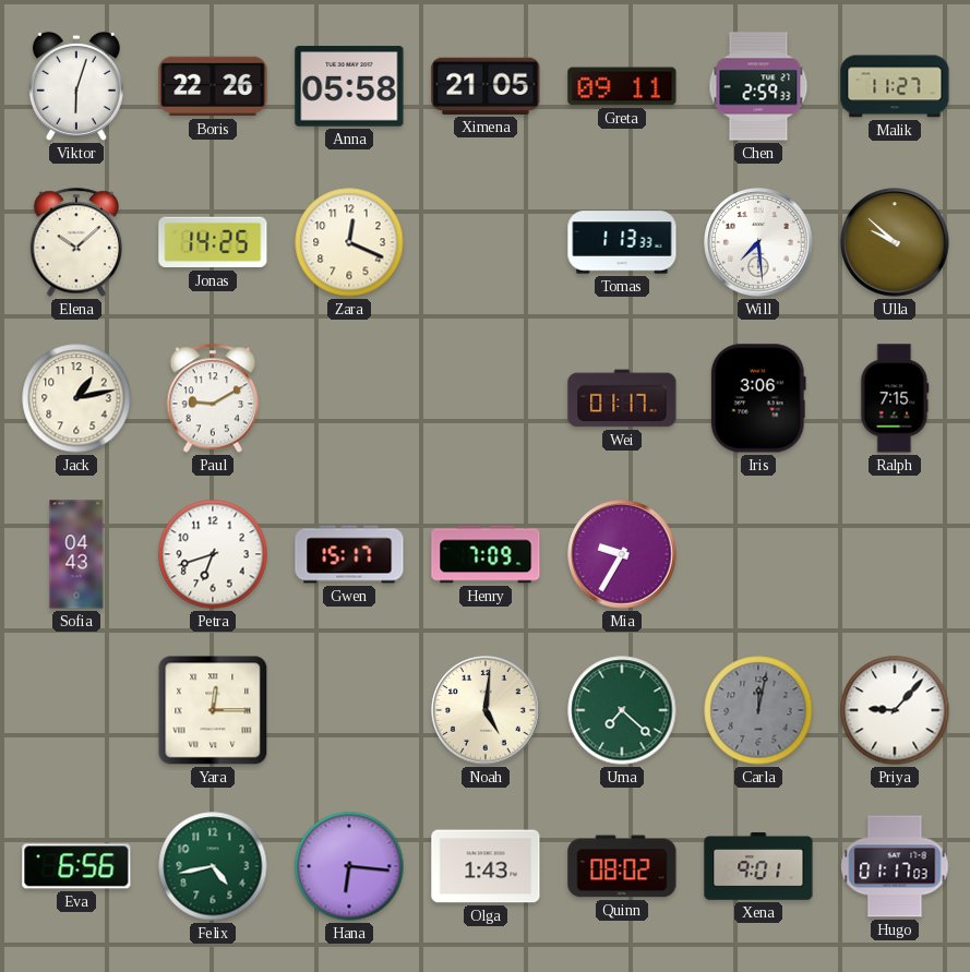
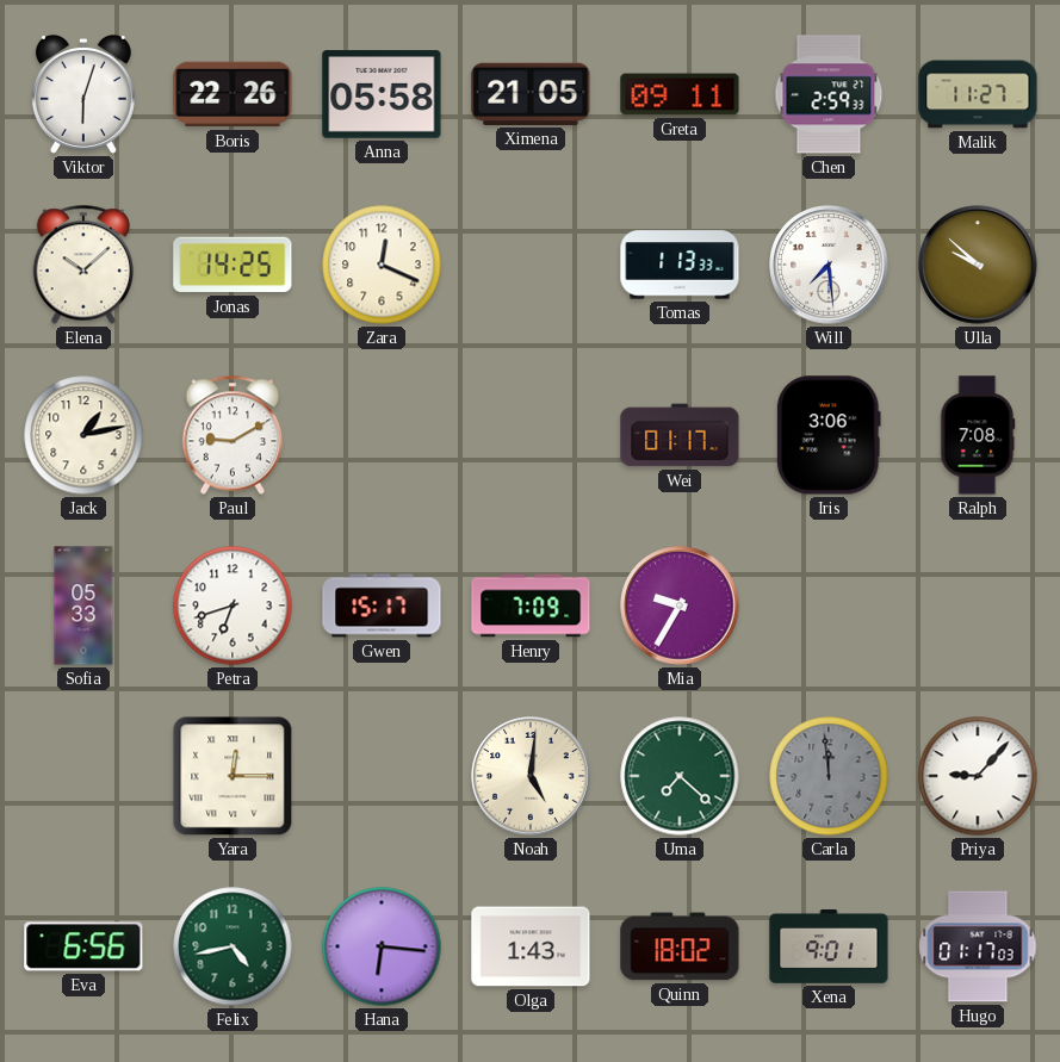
Ralph: 7:15 -> 7:08 (978, 435)
Sofia: 04:43 -> 05:33 (83, 605)
Carla: 12:02 -> 11:59 (829, 776)
Quinn: 08:02 -> 18:02 (680, 946)
